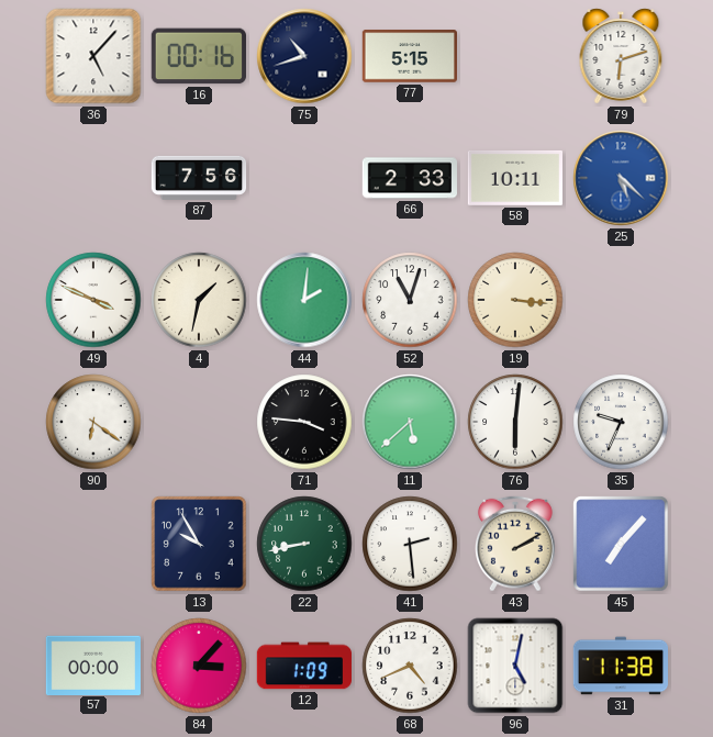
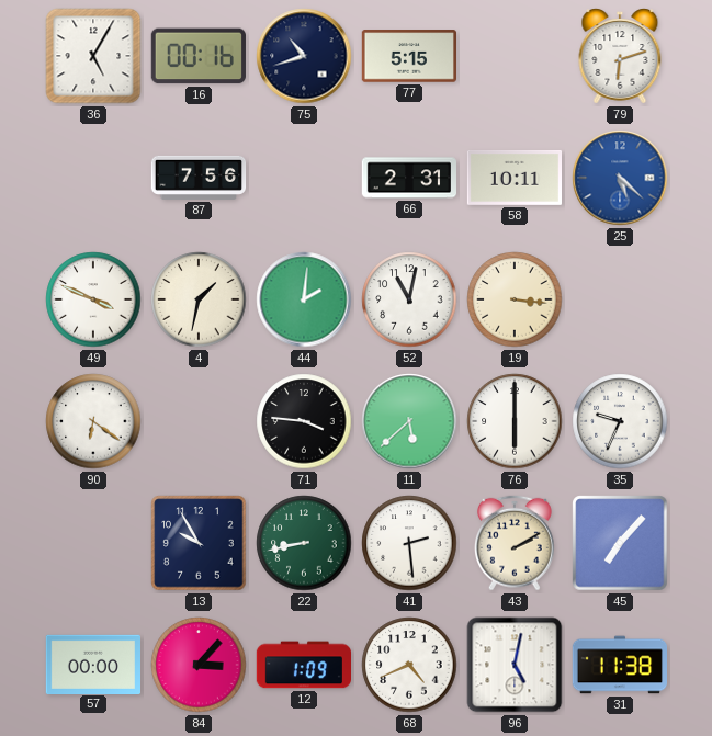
36: 5:07 -> 5:05 (93, 56)
66: 2:33 -> 2:31 (409, 178)
52: 11:03 -> 11:02 (409, 299)
76: 6:01 -> 6:00 (515, 421)
